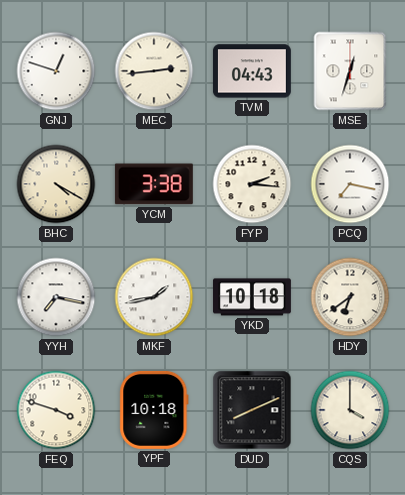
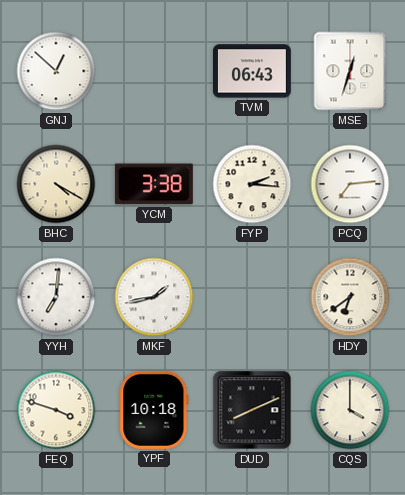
GNJ: 12:48 -> 12:52 (56, 71)
MEC: 2:44 -> none (154, 71)
TVM: 04:43 -> 06:43 (252, 71)
PCQ: 7:17 -> 7:14 (350, 184)
YYH: 7:17 -> 7:01 (56, 297)
YKD: 10:18 -> none (253, 297)
